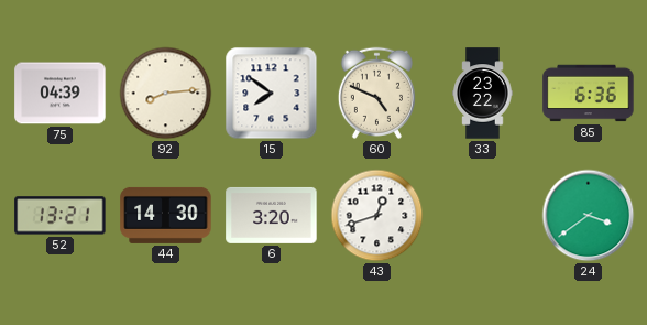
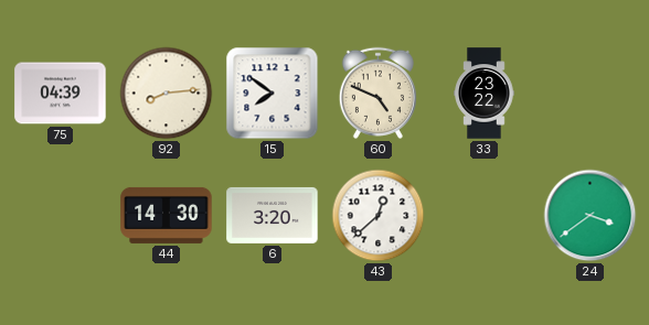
85: 6:36 -> none (589, 94)
52: 13:21 -> none (61, 216)
43: 12:42 -> 12:38 (379, 216)
